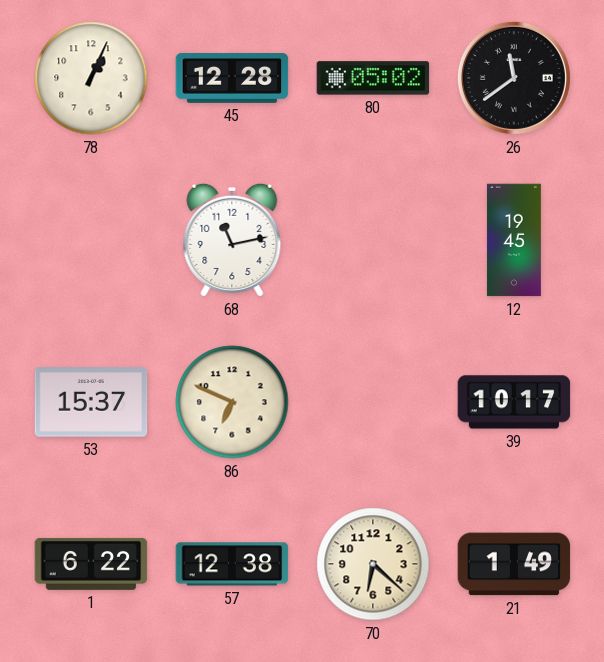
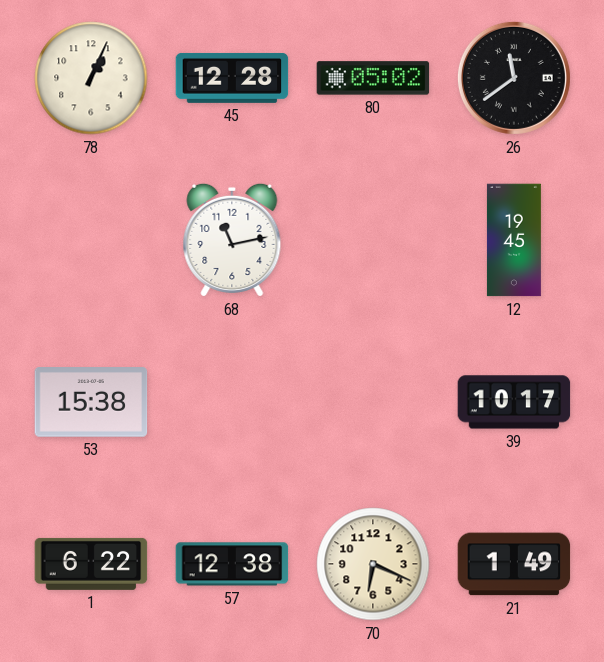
53: 15:37 -> 15:38 (91, 402)
86: 6:49 -> none (232, 402)
70: 6:22 -> 6:19 (373, 564)
